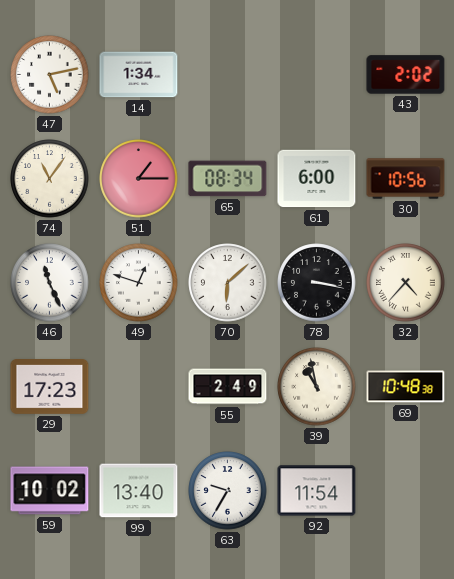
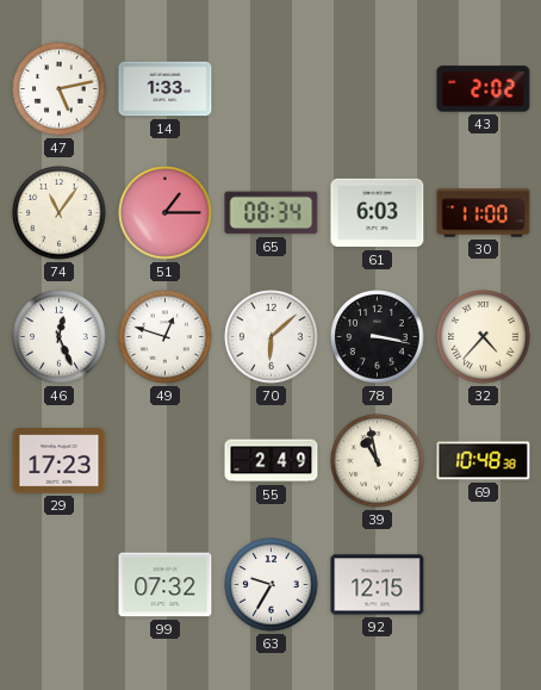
14: 1:34 -> 1:33 (166, 89)
61: 6:00 -> 6:03 (378, 213)
30: 10:56 -> 11:00 (484, 213)
46: 11:26 -> 12:26 (60, 337)
59: 10:02 -> none (50, 491)
99: 13:40 -> 07:32 (166, 585)
92: 11:54 -> 12:15 (378, 585)
